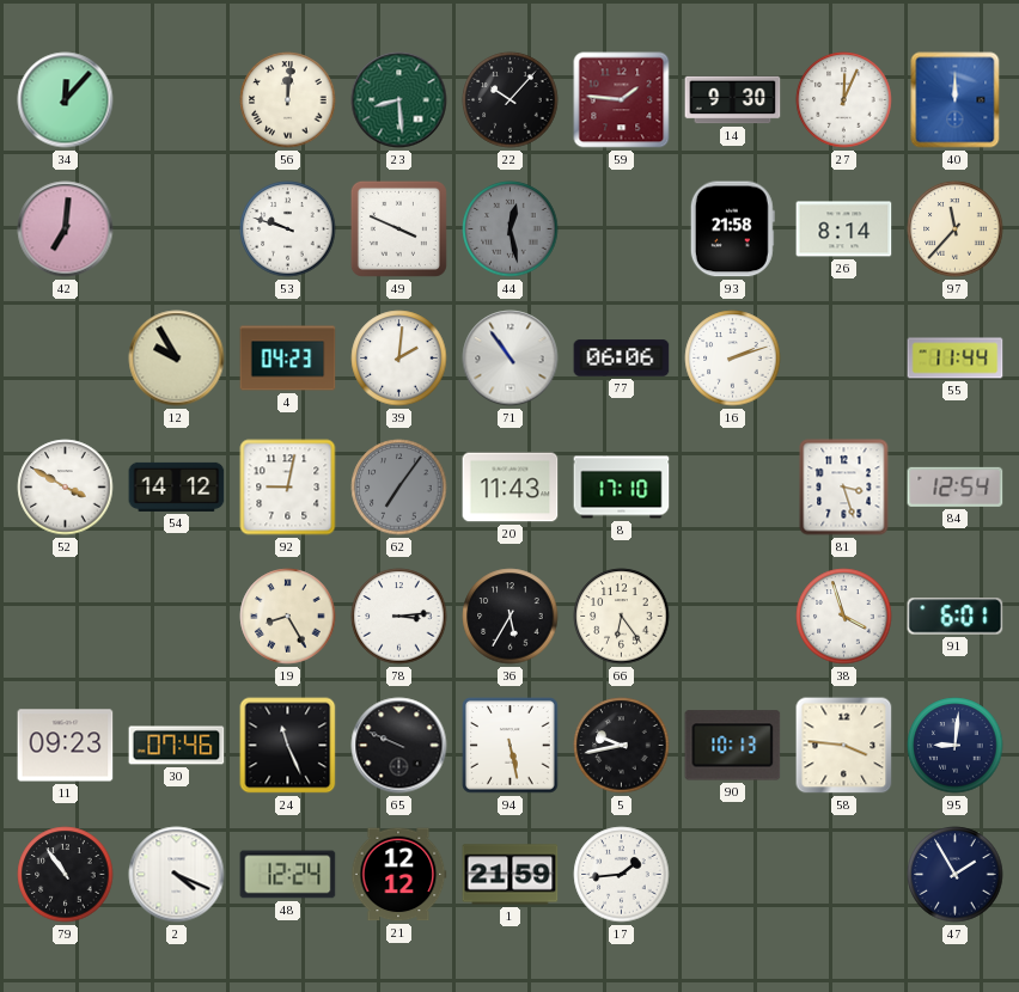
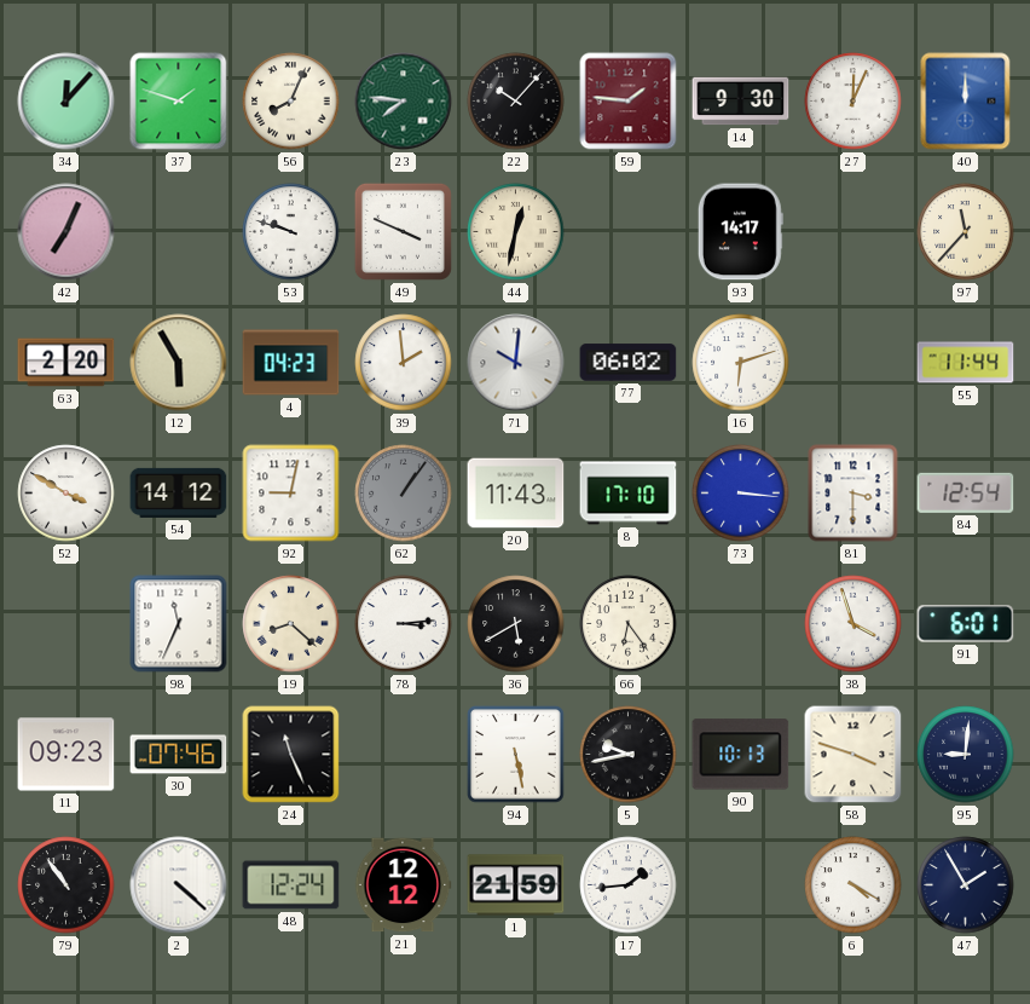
37: none -> 1:48 (179, 102)
56: 12:01 -> 8:04 (291, 102)
23: 8:29 -> 7:46 (404, 102)
42: 7:01 -> 7:04 (66, 232)
44: 12:28 -> 12:32 (516, 232)
44 dial: grey -> cream (516, 232)
93: 21:58 -> 14:17 (740, 232)
26: 8:14 -> none (844, 229)
63: none -> 2:20 (66, 363)
12: 9:55 -> 5:55 (179, 363)
39: 2:01 -> 1:59 (404, 363)
71: 10:54 -> 10:01 (516, 363)
77: 06:06 -> 06:02 (629, 363)
16: 2:12 -> 6:12 (741, 363)
62: 7:06 -> 1:06 (404, 494)
73: none -> 3:16 (741, 494)
81: 3:27 -> 3:30 (853, 494)
98: none -> 11:34 (179, 624)
19: 8:25 -> 8:22 (291, 624)
36: 5:35 -> 5:40 (516, 624)
65: 9:49 -> none (399, 746)
58: 3:46 -> 3:48 (853, 755)
2: 4:19 -> 4:22 (179, 885)
6: none -> 4:20 (853, 885)
